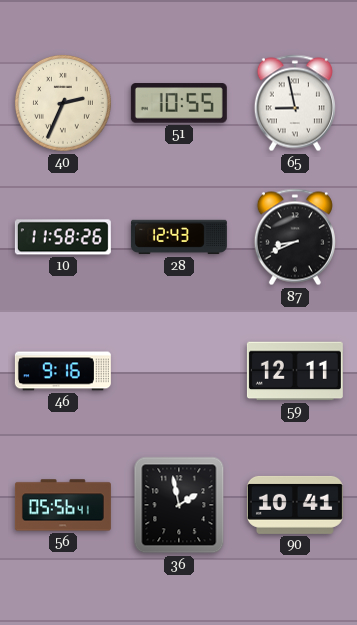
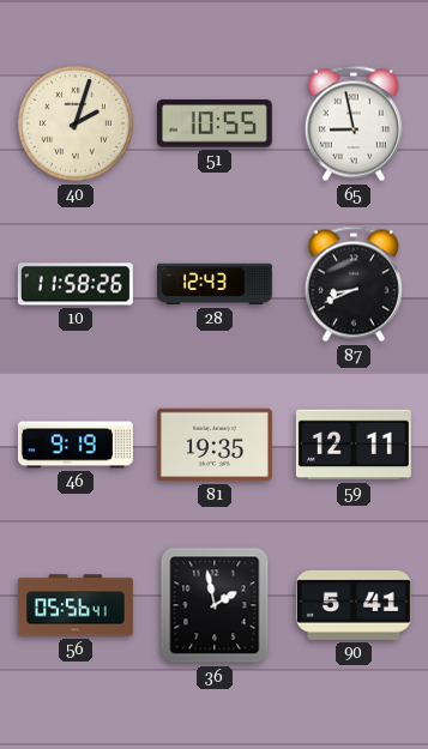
40: 2:34 -> 2:03 (76, 123)
46: 9:16 -> 9:19 (76, 445)
81: none -> 19:35 (215, 445)
90: 10:41 -> 5:41 (354, 605)
